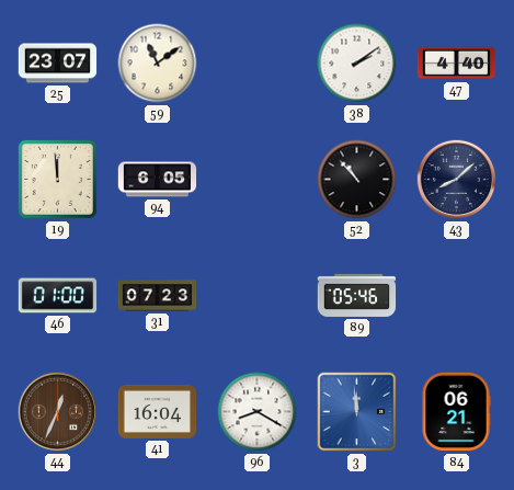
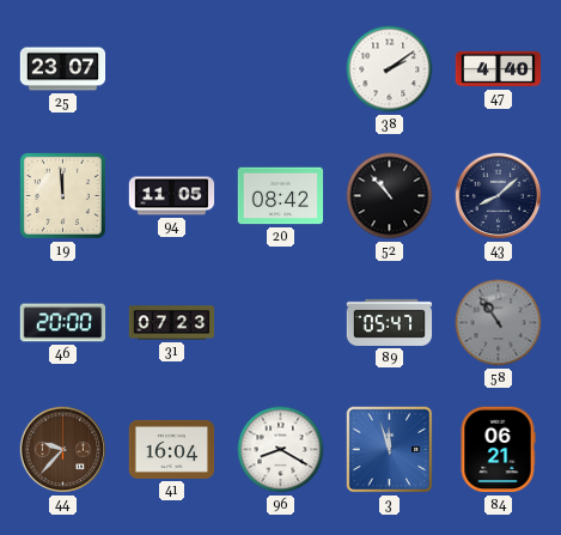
59: 11:09 -> none (158, 64)
94: 6:05 -> 11:05 (172, 196)
20: none -> 08:42 (281, 196)
46: 01:00 -> 20:00 (63, 323)
89: 05:46 -> 05:47 (390, 322)
58: none -> 10:54 (499, 323)
44: 12:34 -> 9:37 (63, 450)
3: 11:59 -> 11:57 (390, 450)
